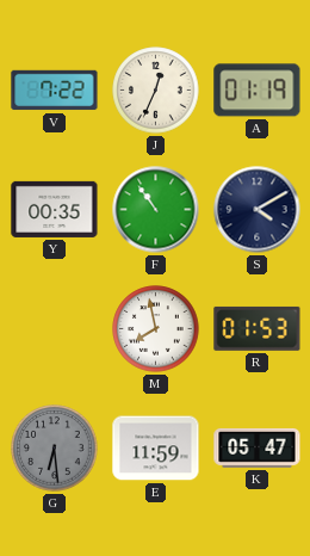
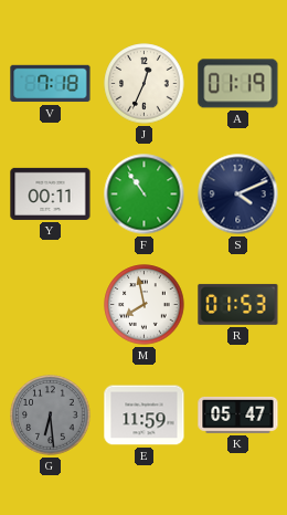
V: 7:22 -> 7:18 (51, 84)
Y: 00:35 -> 00:11 (51, 193)
S: 4:10 -> 4:11 (238, 195)
